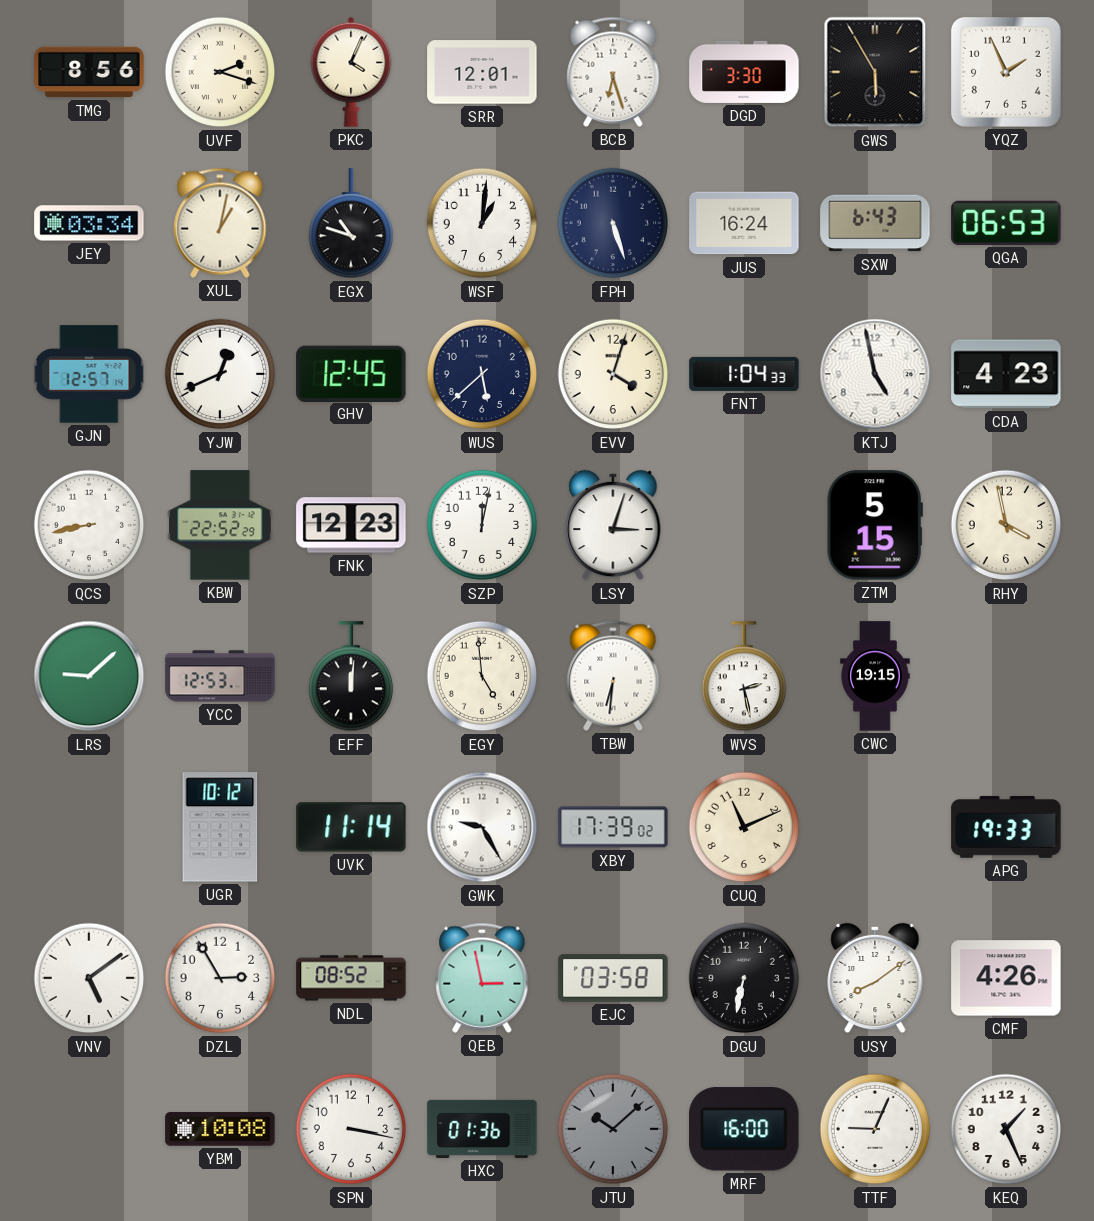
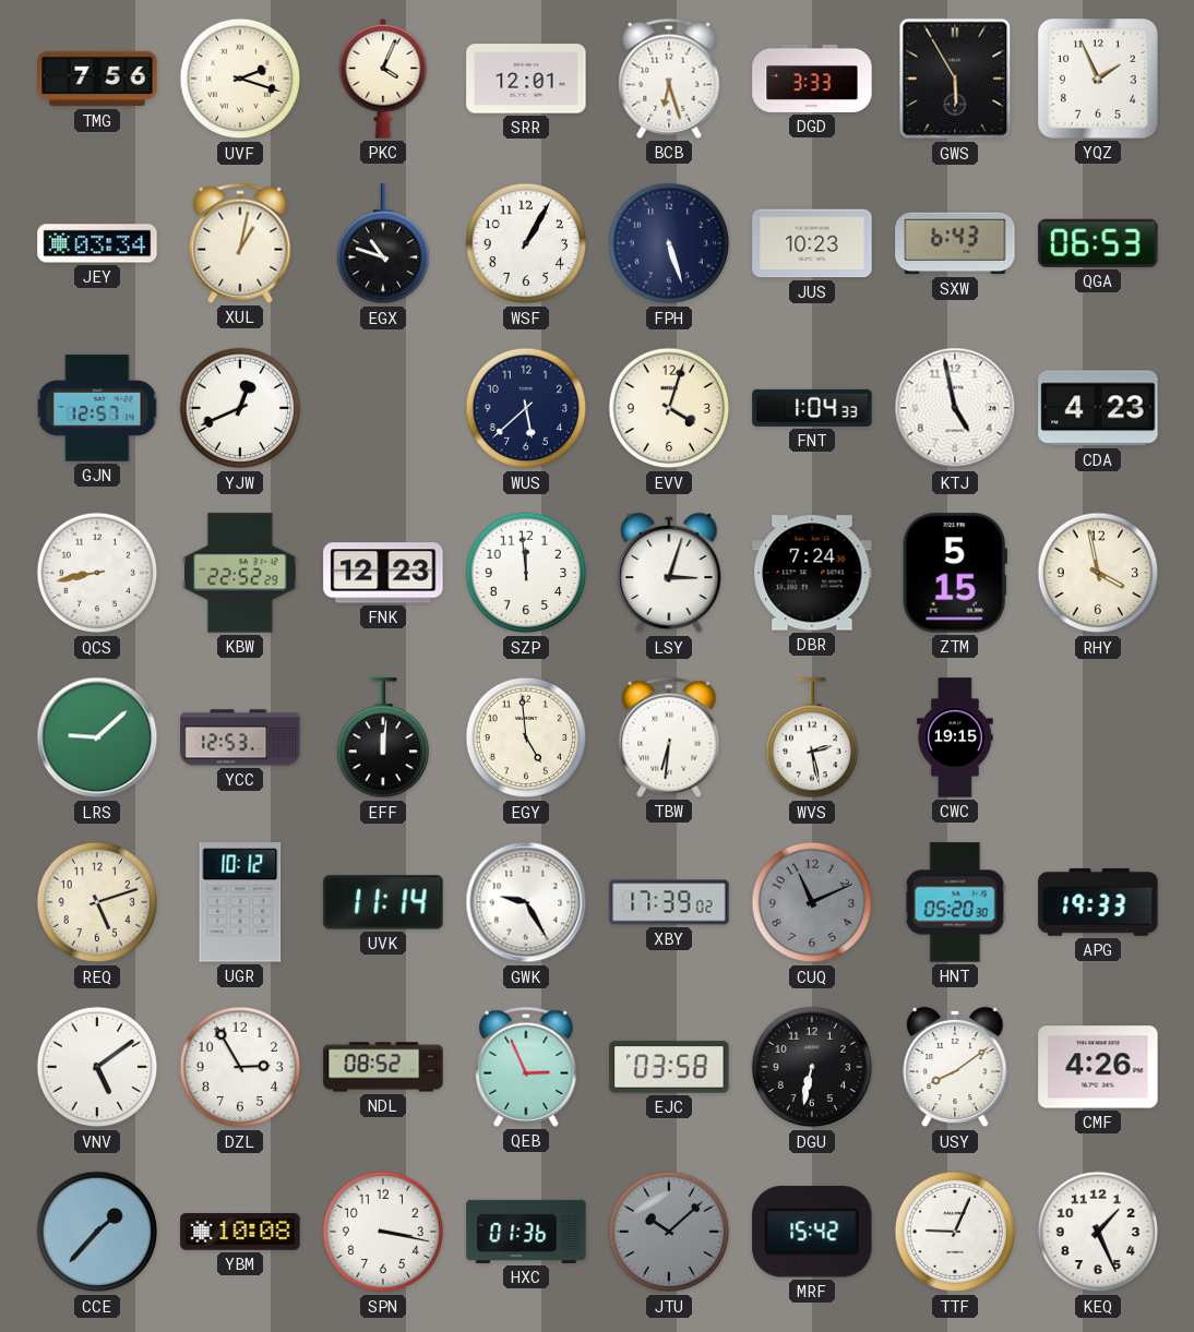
TMG: 8:56 -> 7:56 (97, 79)
DGD: 3:30 -> 3:33 (812, 79)
WSF: 1:01 -> 1:05 (526, 243)
JUS: 16:24 -> 10:23 (812, 243)
GHV: 12:45 -> none (351, 373)
SZP: 12:02 -> 11:59 (526, 573)
DBR: none -> 7:24 (812, 573)
REQ: none -> 5:12 (97, 902)
CUQ dial: cream -> grey (812, 902)
HNT: none -> 05:20 (955, 902)
QEB: 2:58 -> 2:56 (526, 1067)
CCE: none -> 1:37 (97, 1232)
MRF: 16:00 -> 15:42 (812, 1232)
